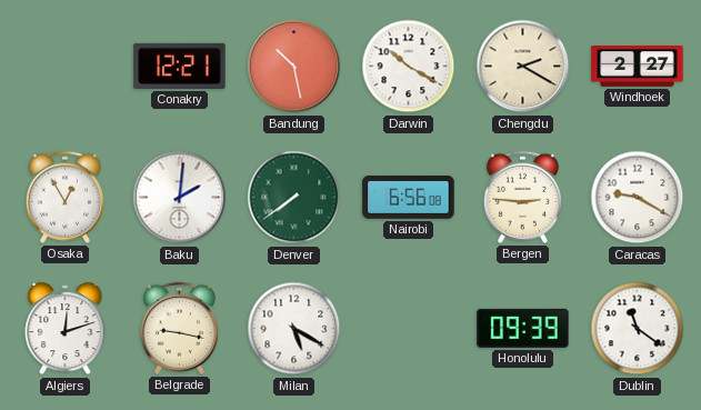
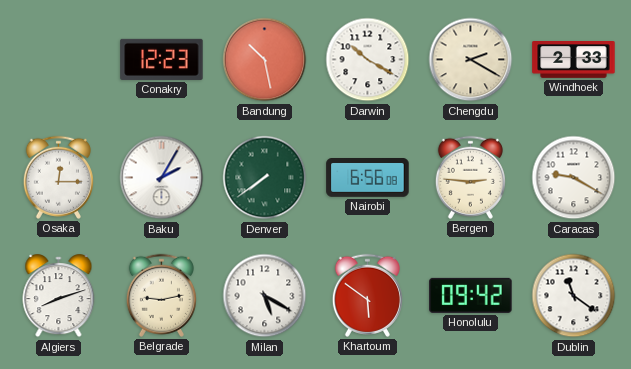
Conakry: 12:21 -> 12:23 (162, 59)
Windhoek: 2:27 -> 2:33 (574, 60)
Osaka: 12:55 -> 12:15 (58, 177)
Baku: 2:01 -> 2:05 (162, 178)
Algiers: 12:12 -> 8:12 (59, 296)
Belgrade: 9:17 -> 9:13 (161, 295)
Khartoum: none -> 5:51 (367, 295)
Honolulu: 09:39 -> 09:42 (471, 295)
